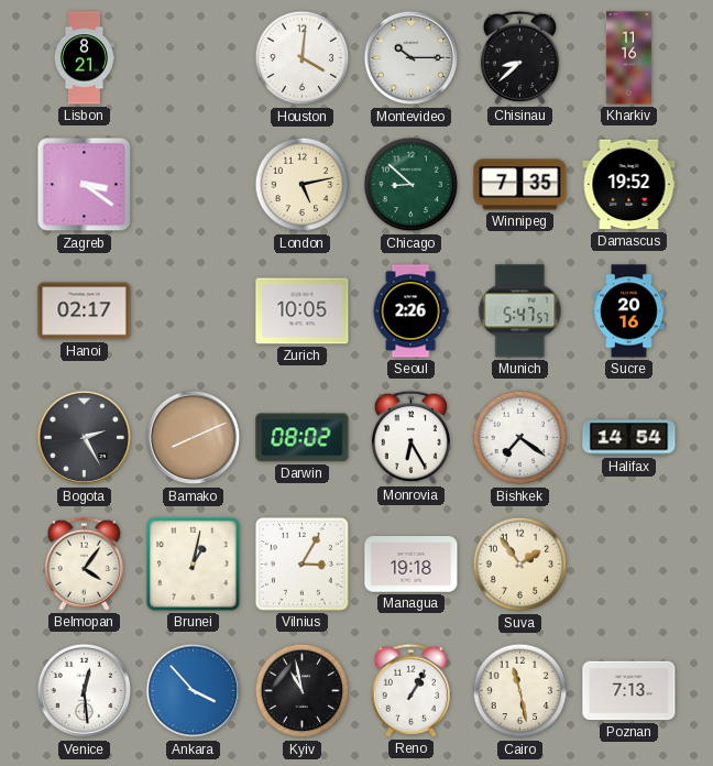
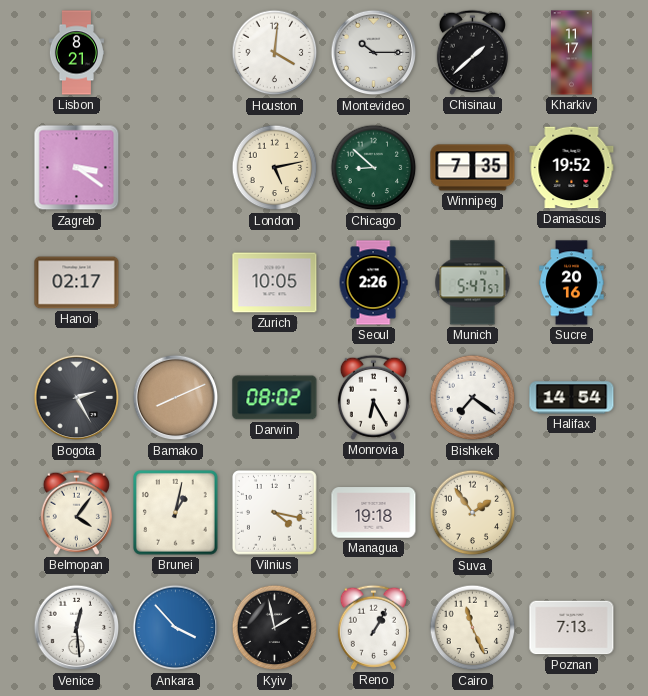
Chisinau: 8:38 -> 1:38 (472, 52)
Kharkiv: 11:16 -> 11:17 (571, 53)
Vilnius: 3:05 -> 4:17 (274, 512)
Kyiv: 10:58 -> 1:58 (275, 628)
Cairo: 11:28 -> 11:26 (473, 628)
